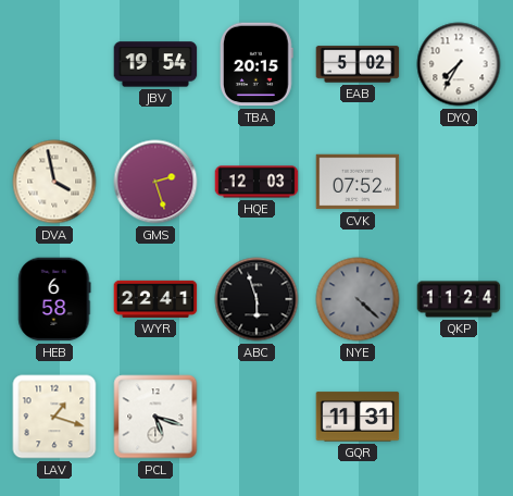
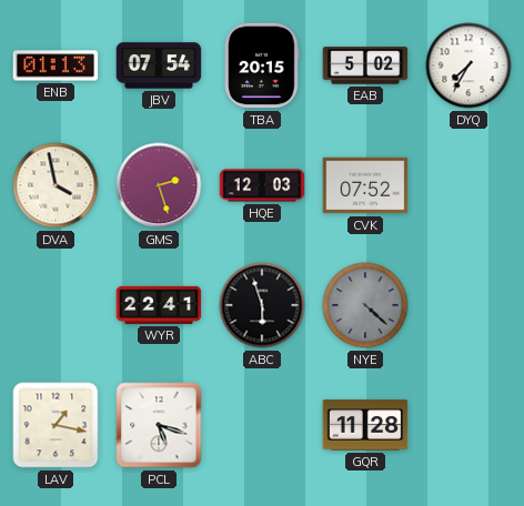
ENB: none -> 01:13 (56, 65)
JBV: 19:54 -> 07:54 (159, 65)
HEB: 6:58 -> none (54, 299)
QKP: 11:24 -> none (459, 299)
LAV: 1:18 -> 1:17 (56, 425)
GQR: 11:31 -> 11:28 (365, 425)
